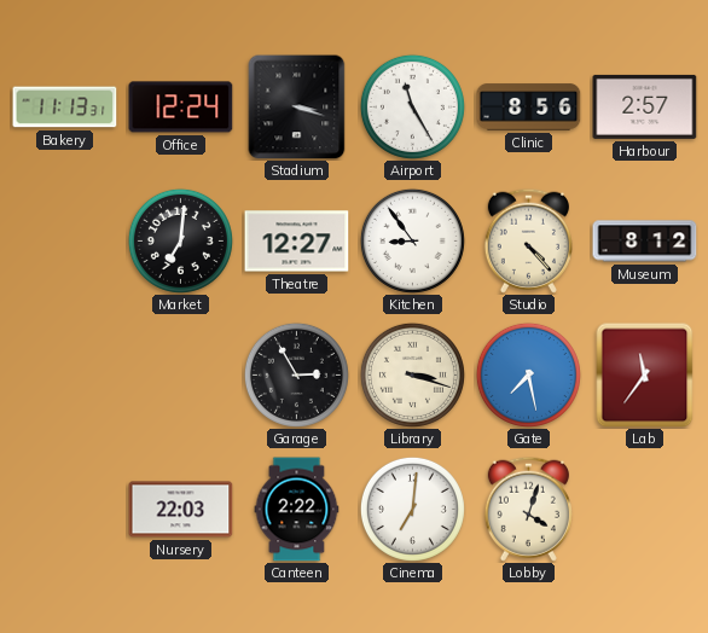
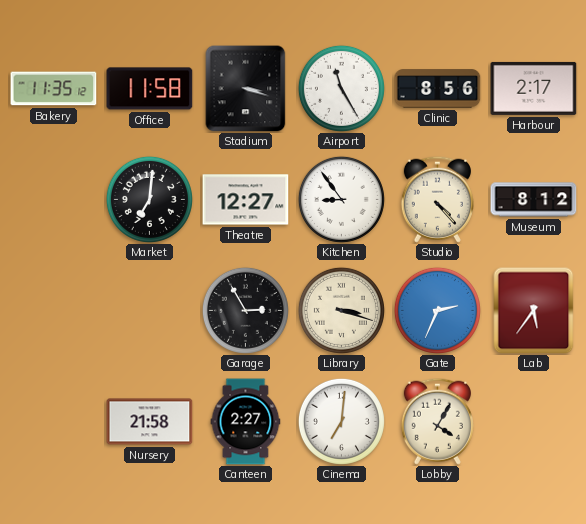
Bakery: 11:13 -> 11:35 (54, 89)
Office: 12:24 -> 11:58 (150, 89)
Harbour: 2:57 -> 2:17 (534, 88)
Gate: 7:28 -> 2:34 (437, 310)
Lab: 11:36 -> 5:36 (534, 310)
Nursery: 22:03 -> 21:58 (150, 422)
Canteen: 2:22 -> 2:27 (246, 422)
Lobby: 4:03 -> 4:05 (437, 421)
